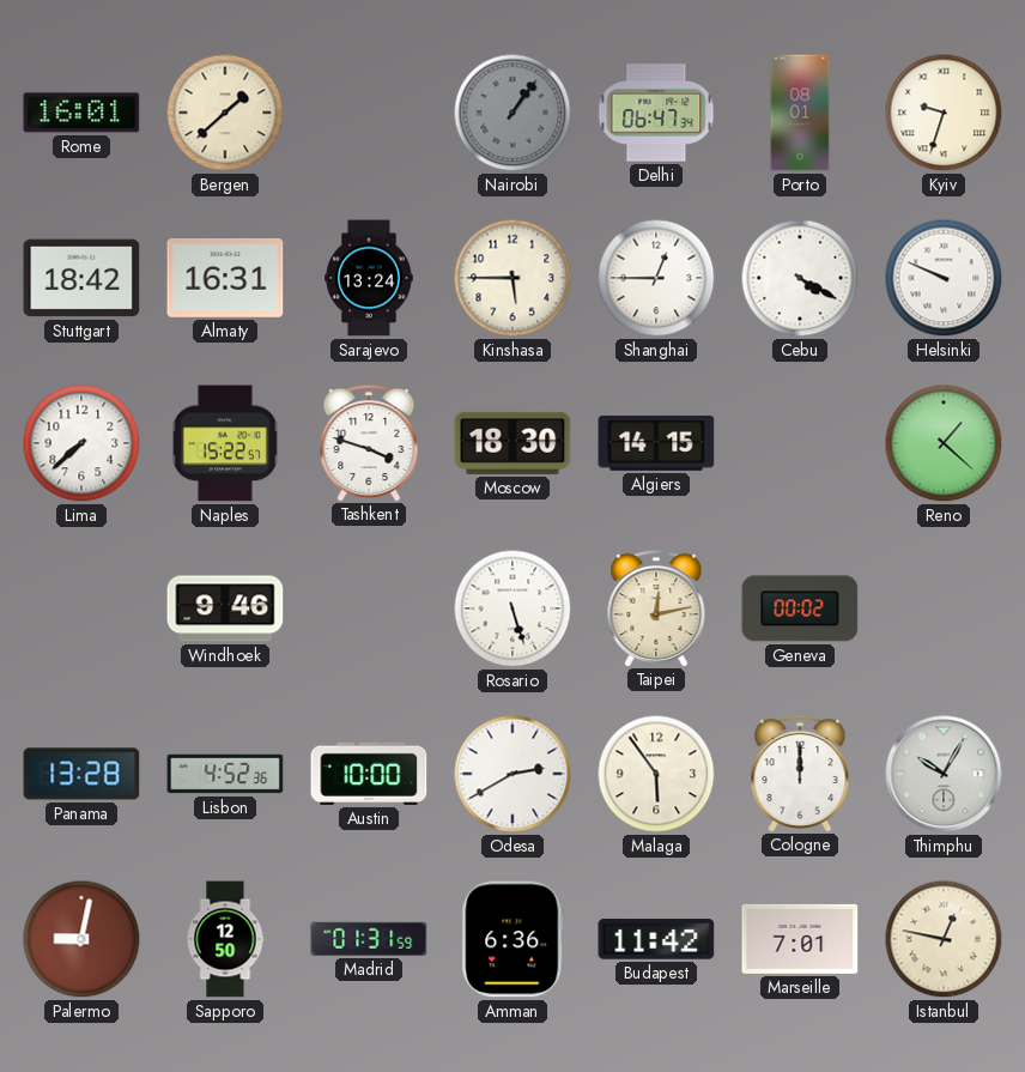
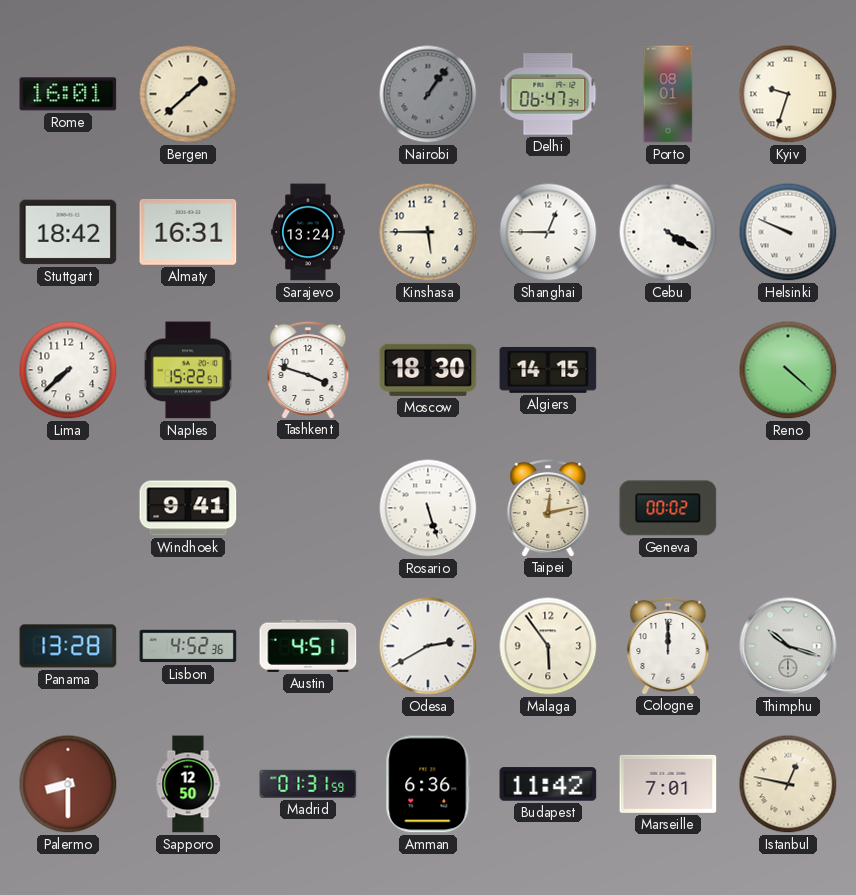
Reno: 1:22 -> 4:22 (788, 370)
Windhoek: 9:46 -> 9:41 (188, 508)
Austin: 10:00 -> 4:51 (308, 646)
Thimphu: 10:05 -> 10:18 (788, 646)
Palermo: 9:02 -> 8:30 (68, 784)
